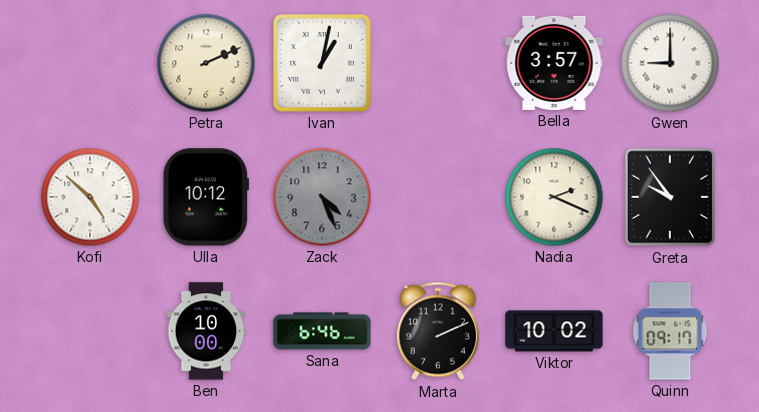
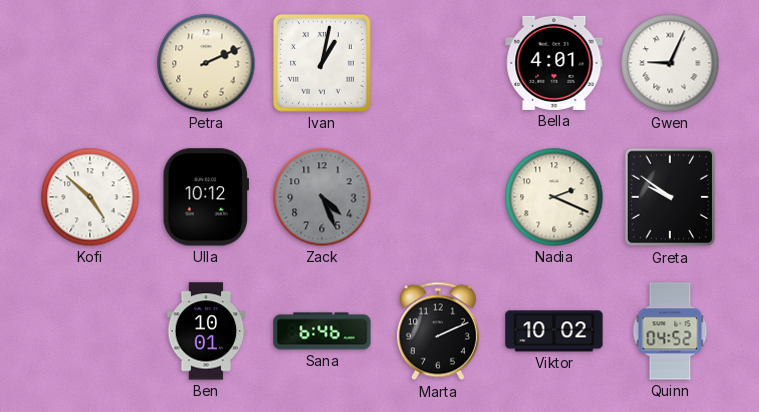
Bella: 3:57 -> 4:01 (554, 63)
Gwen: 9:00 -> 9:04 (670, 63)
Greta: 9:54 -> 9:51 (670, 197)
Ben: 10:00 -> 10:01 (206, 331)
Quinn: 09:17 -> 04:52 (670, 331)
